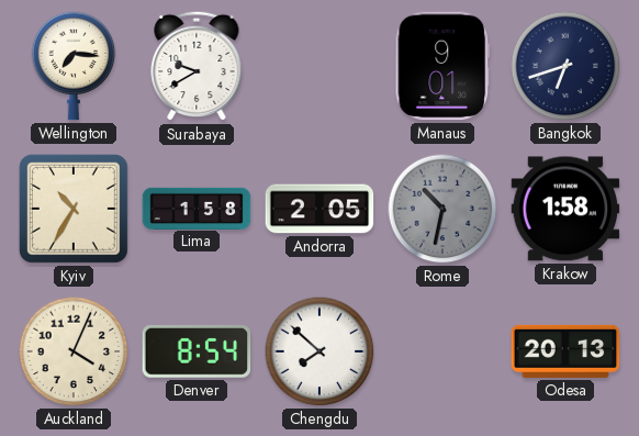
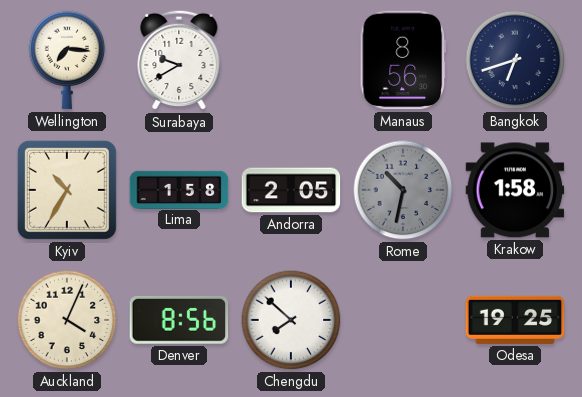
Manaus: 9:01 -> 8:56 (403, 60)
Denver: 8:54 -> 8:56 (179, 320)
Odesa: 20:13 -> 19:25 (515, 320)
